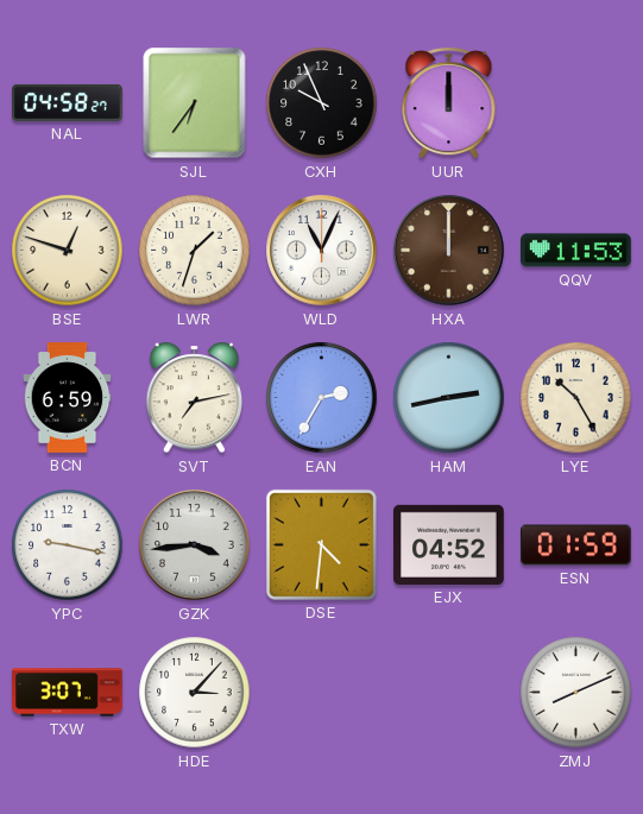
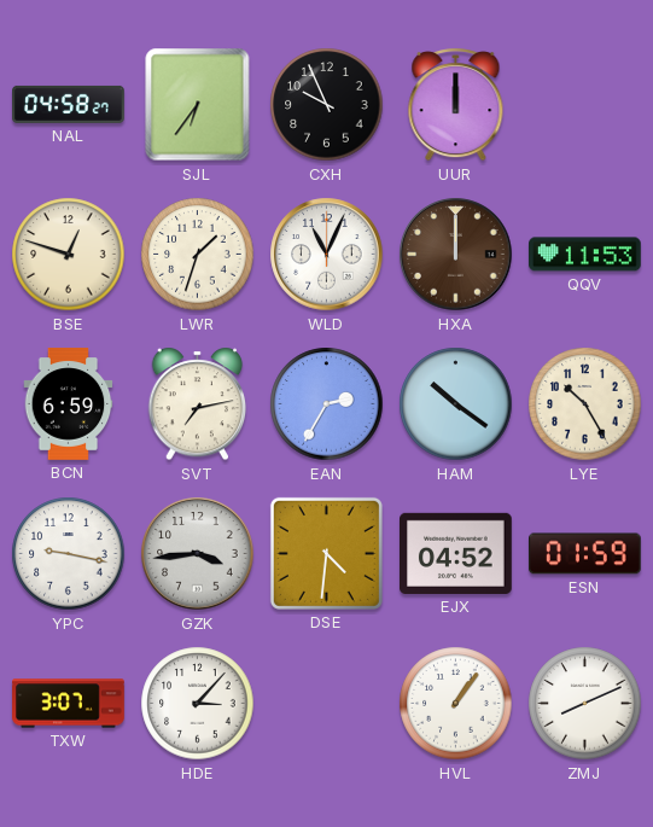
HAM: 2:43 -> 10:21 (456, 404)
HVL: none -> 1:06 (456, 704)
